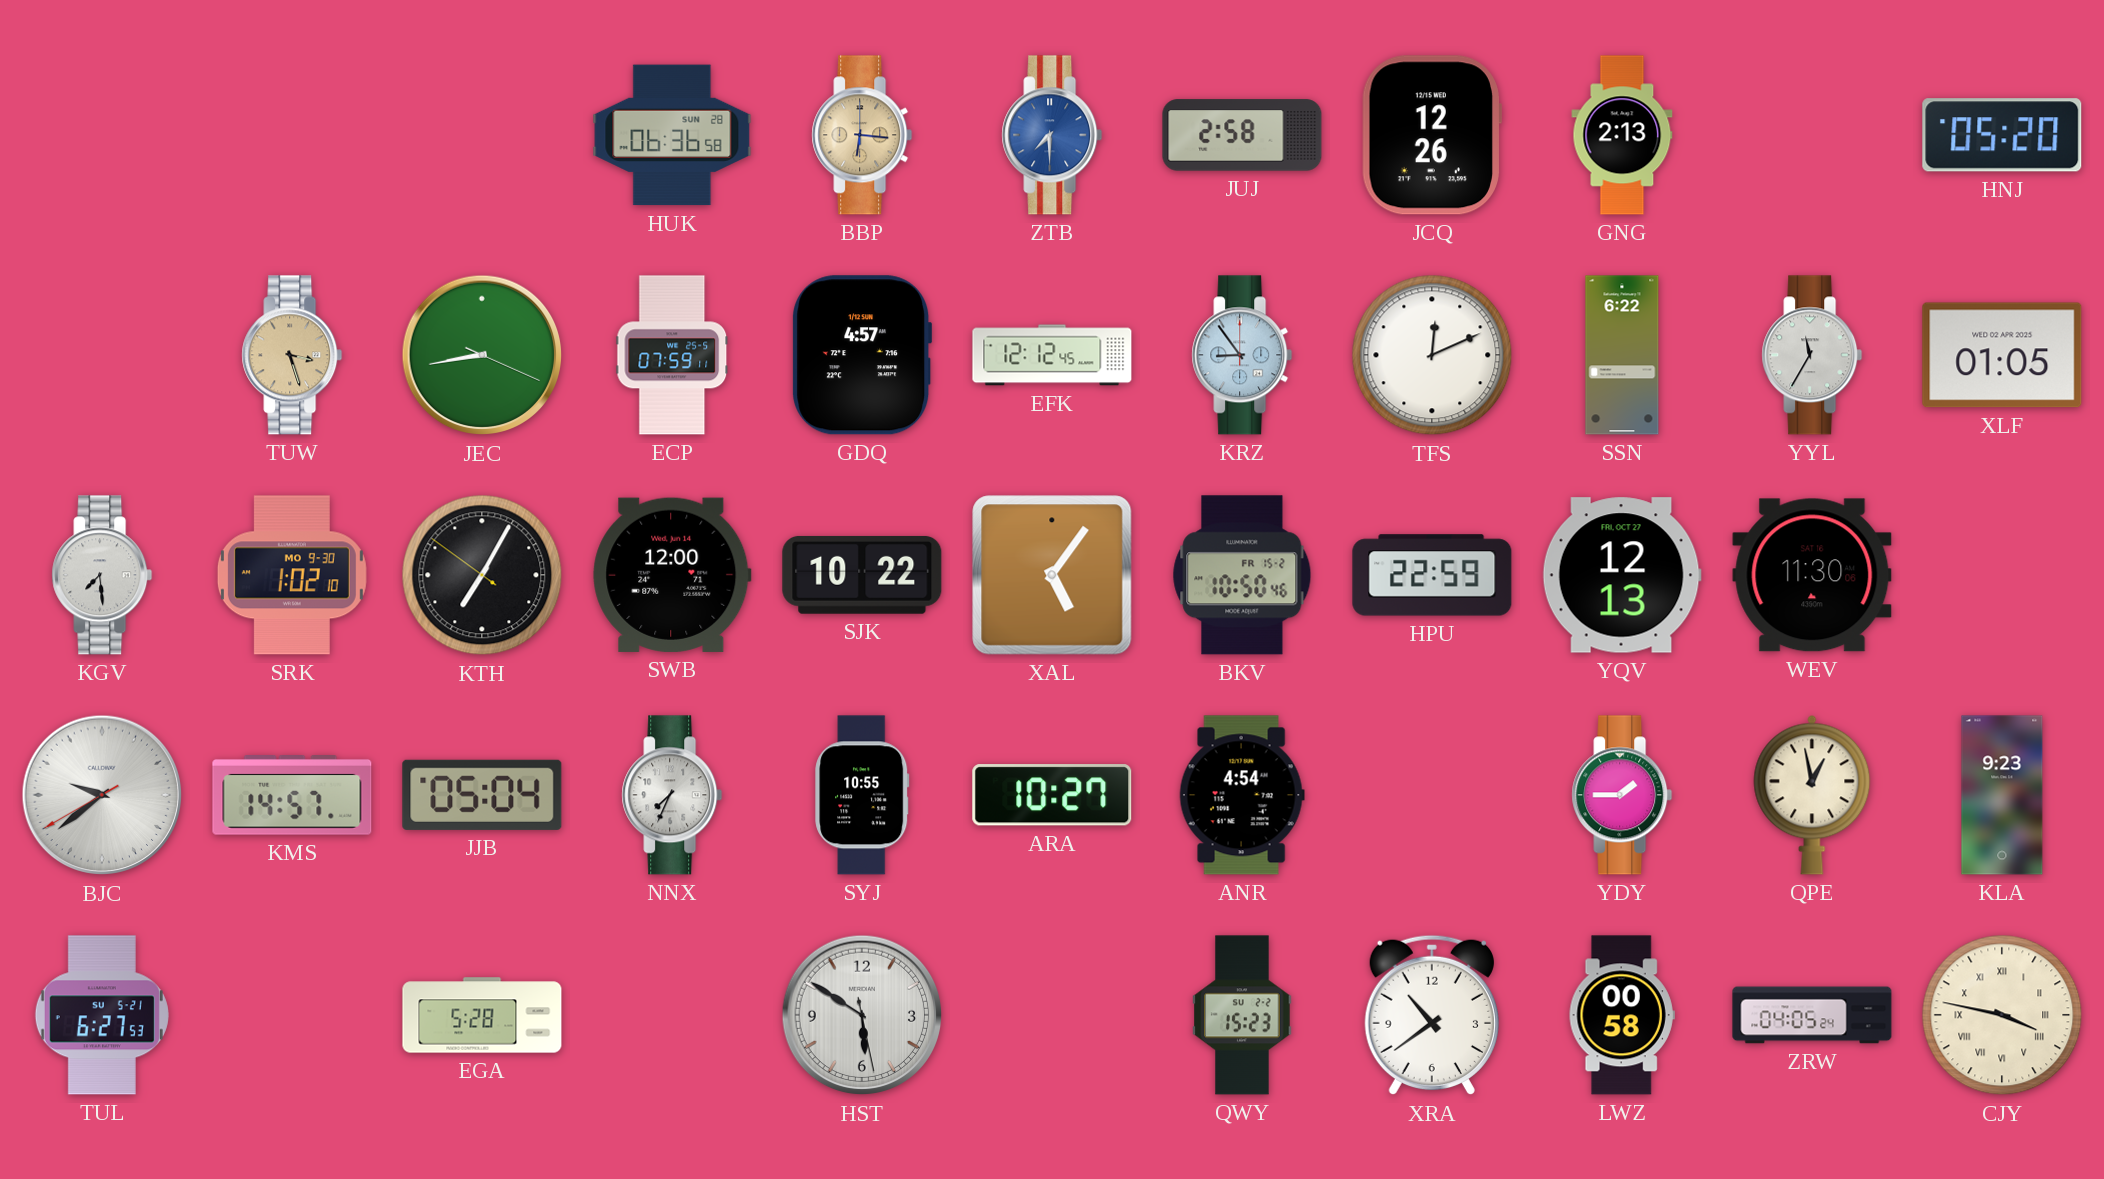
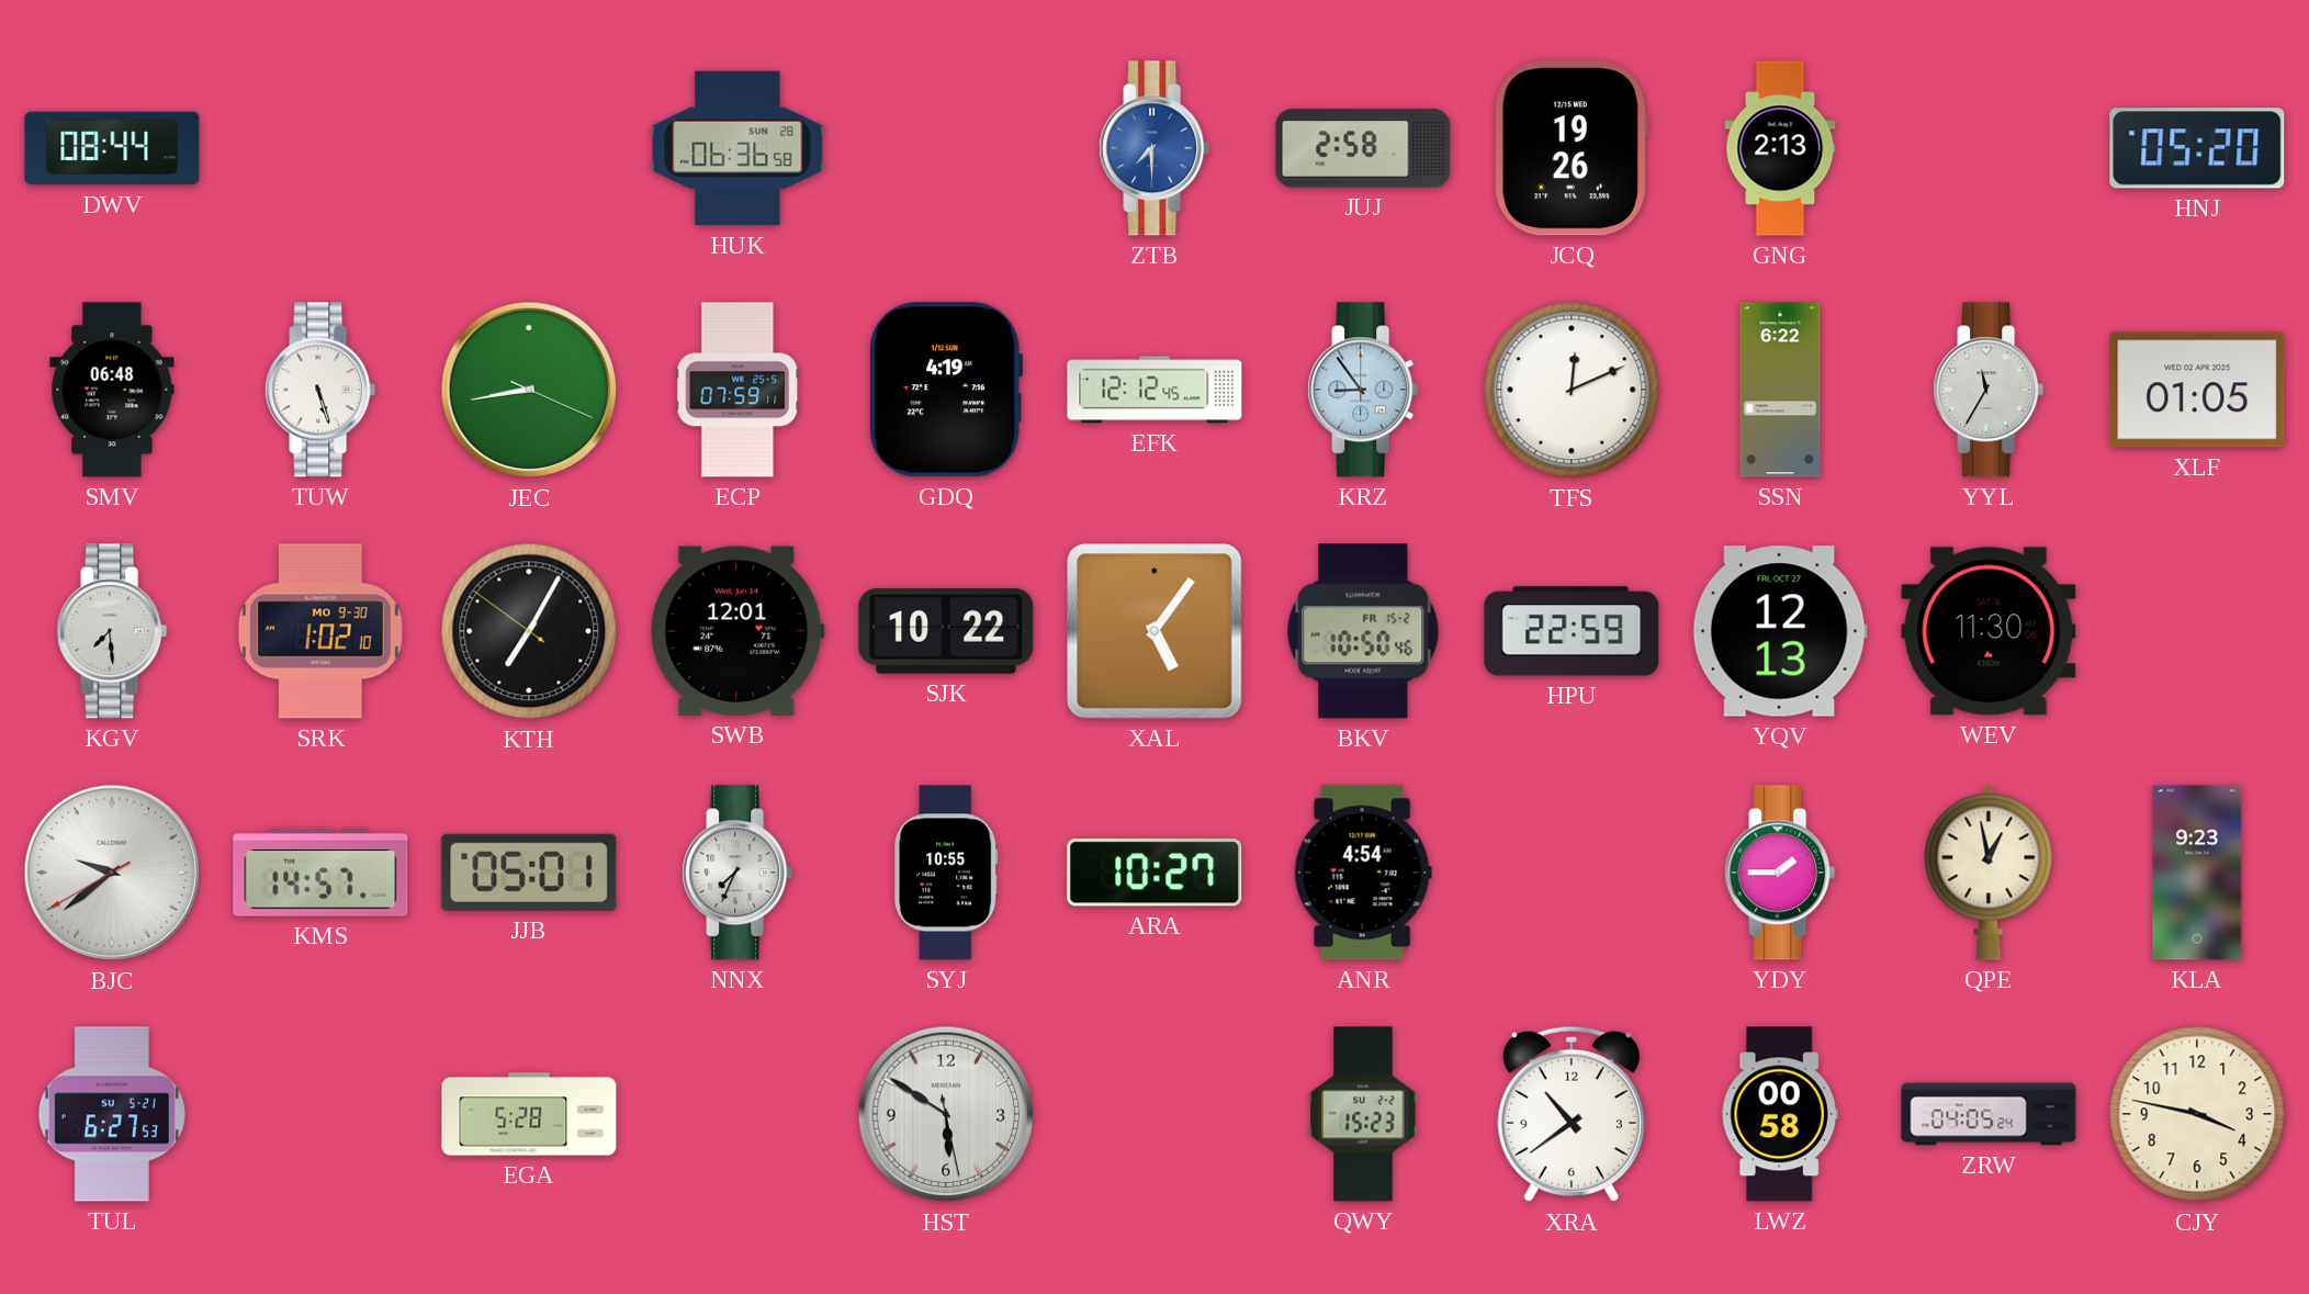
DWV: none -> 08:44 (112, 148)
BBP: 6:16 -> none (862, 135)
JCQ: 12:26 -> 19:26 (1570, 148)
SMV: none -> 06:48 (112, 390)
TUW: 3:27 -> 5:27 (320, 390)
TUW dial: champagne -> white (320, 390)
GDQ: 4:57 -> 4:19 (946, 390)
SWB: 12:00 -> 12:01 (737, 631)
JJB: 05:04 -> 05:01 (529, 873)
CJY numerals: Roman -> Arabic (2197, 1114)
